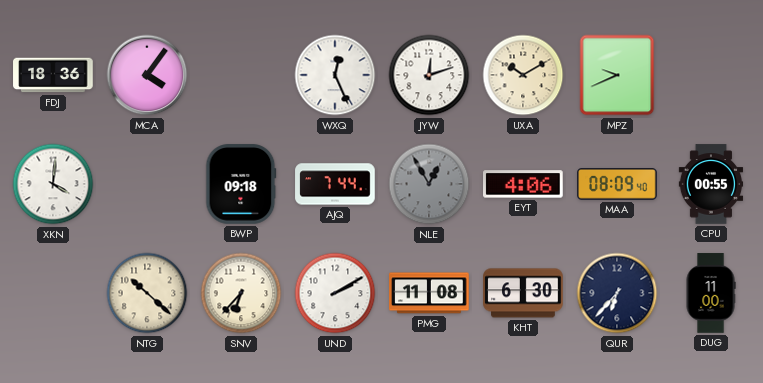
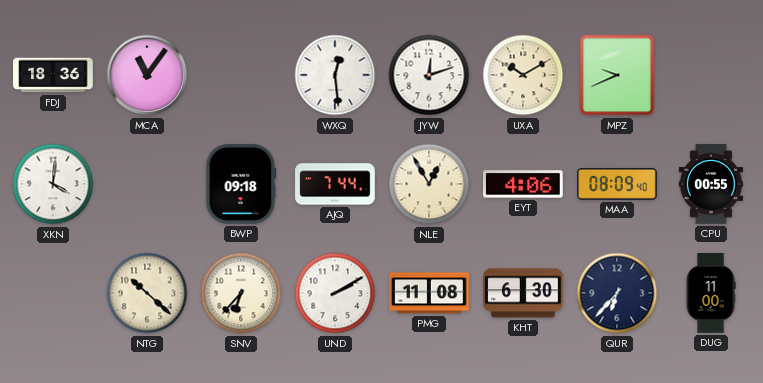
MCA: 4:06 -> 11:06 (147, 75)
WXQ: 12:26 -> 12:29 (335, 75)
NLE dial: grey -> cream (429, 184)
